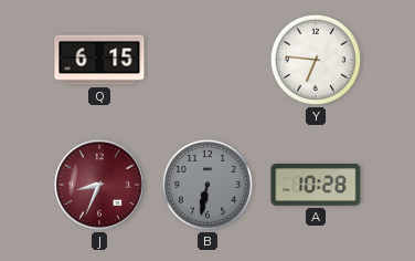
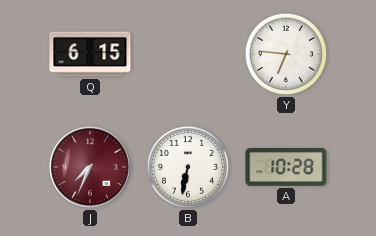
J: 8:34 -> 7:34 (90, 167)
B dial: grey -> white (188, 167)
